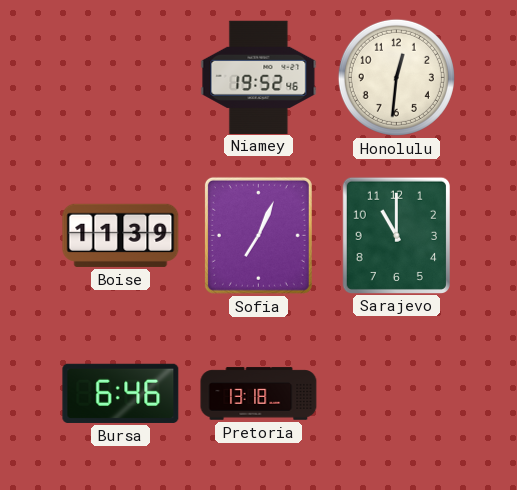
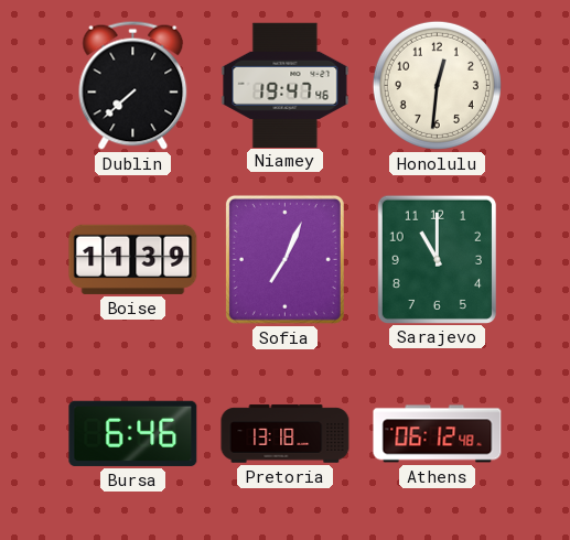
Dublin: none -> 7:38 (133, 85)
Niamey: 19:52 -> 19:47 (286, 85)
Athens: none -> 06:12 (438, 434)
